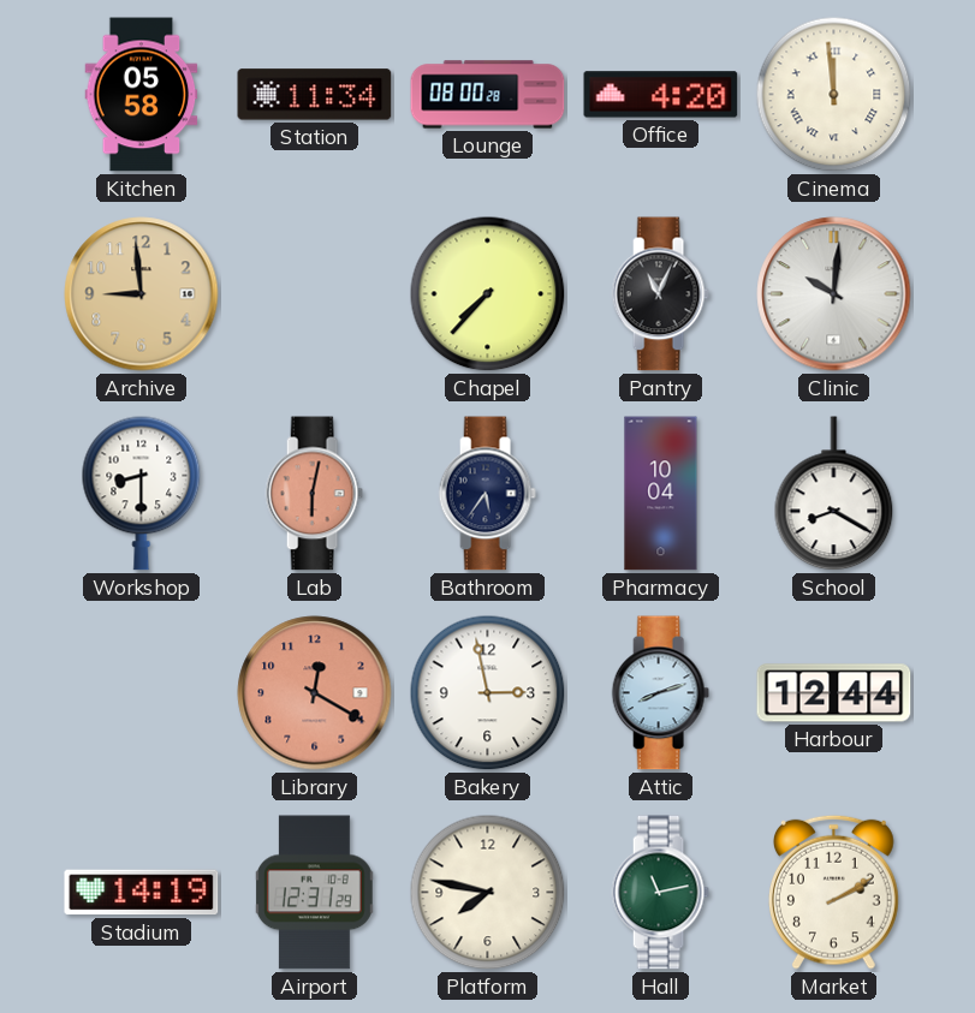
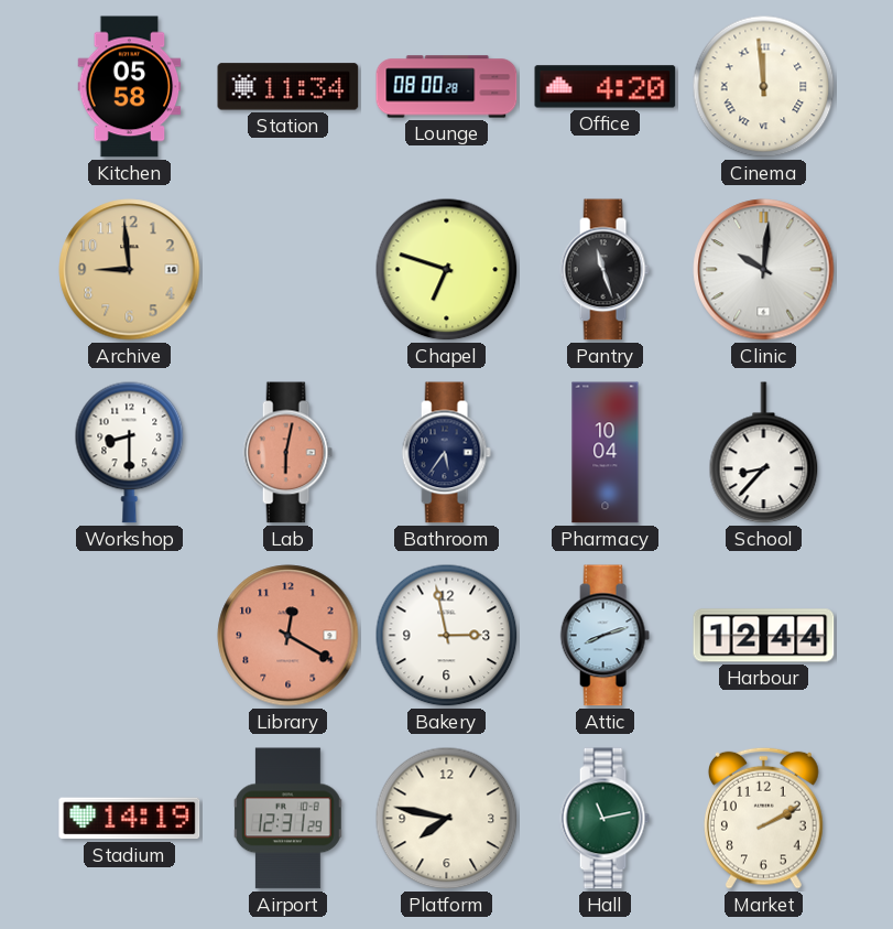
Chapel: 7:37 -> 6:48 (447, 270)
Pantry: 11:04 -> 11:27 (605, 270)
School: 8:20 -> 8:37 (764, 453)
